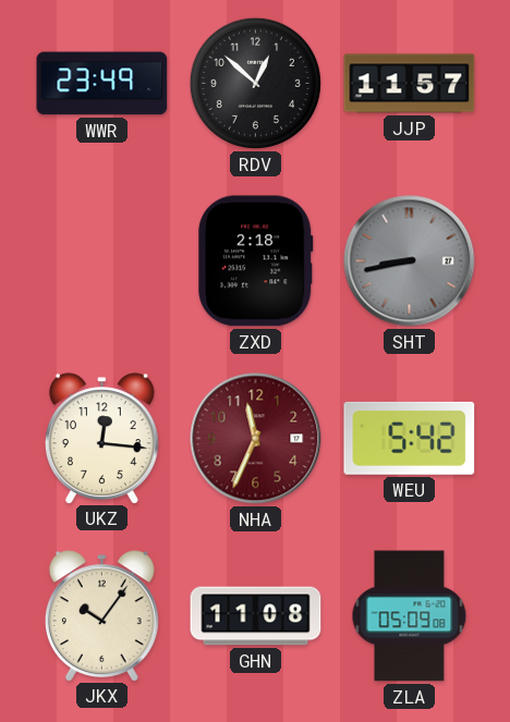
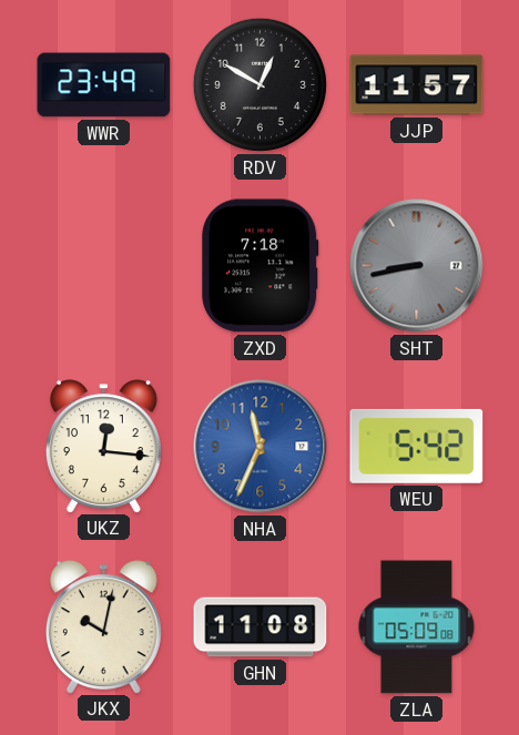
RDV: 12:52 -> 12:50 (259, 84)
ZXD: 2:18 -> 7:18 (261, 266)
NHA dial: burgundy -> blue (261, 447)
JKX: 10:06 -> 10:02 (103, 626)
